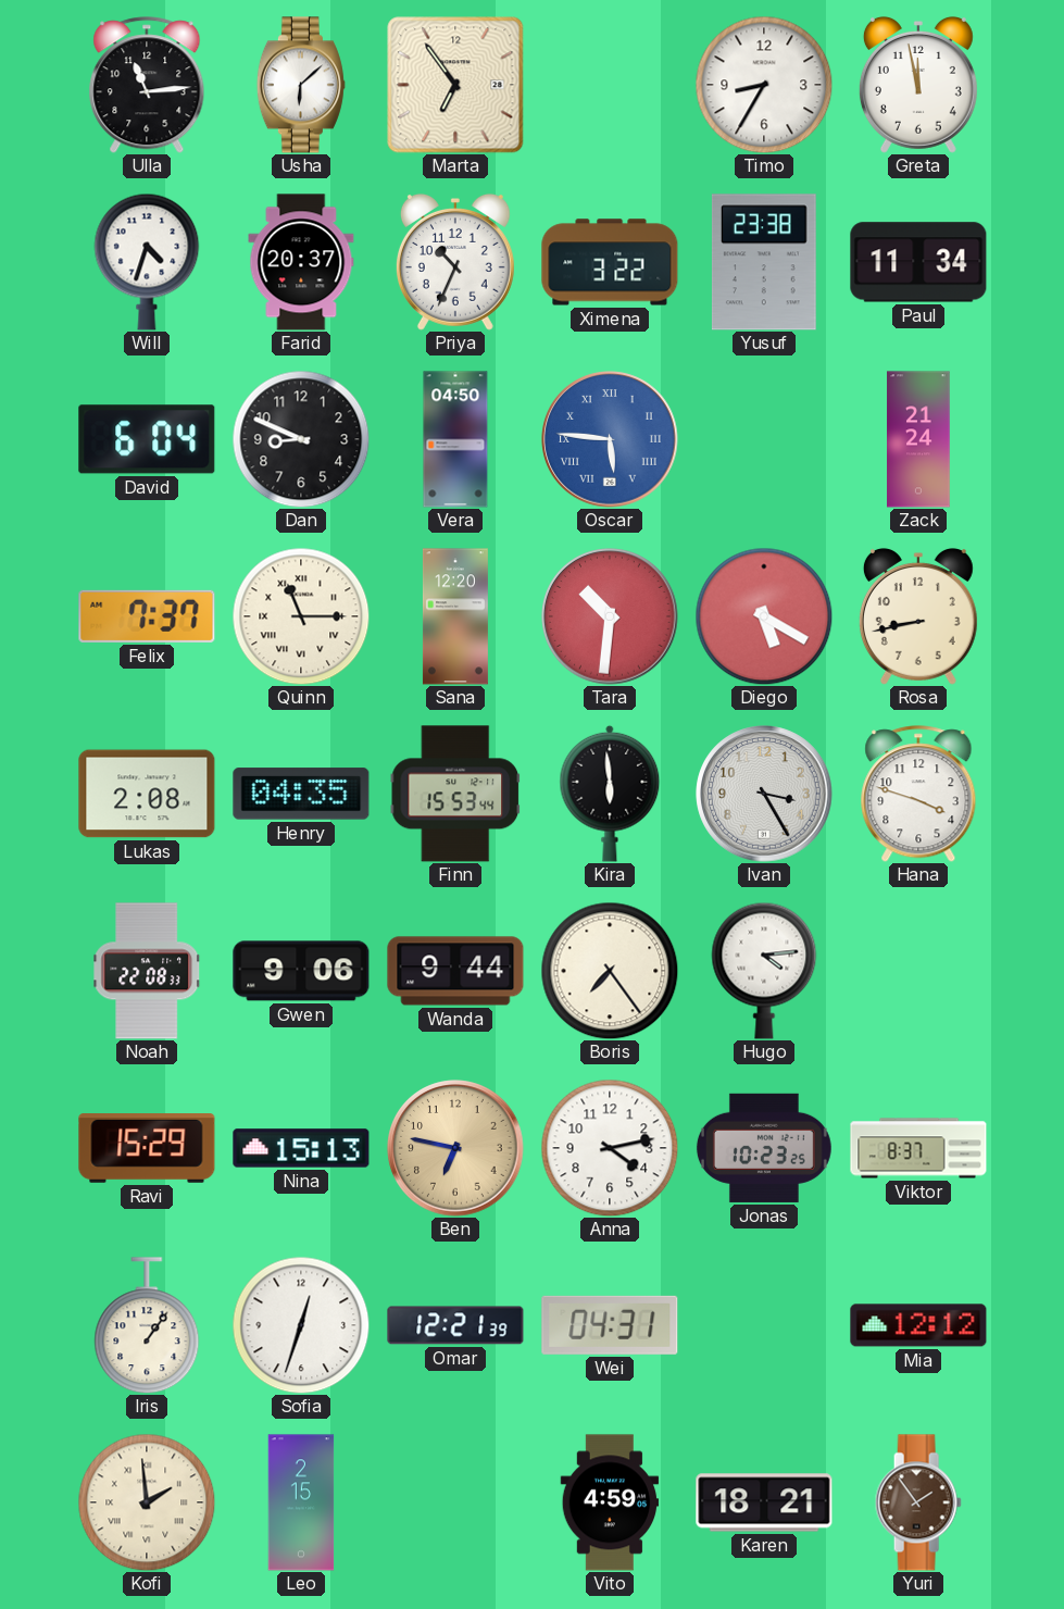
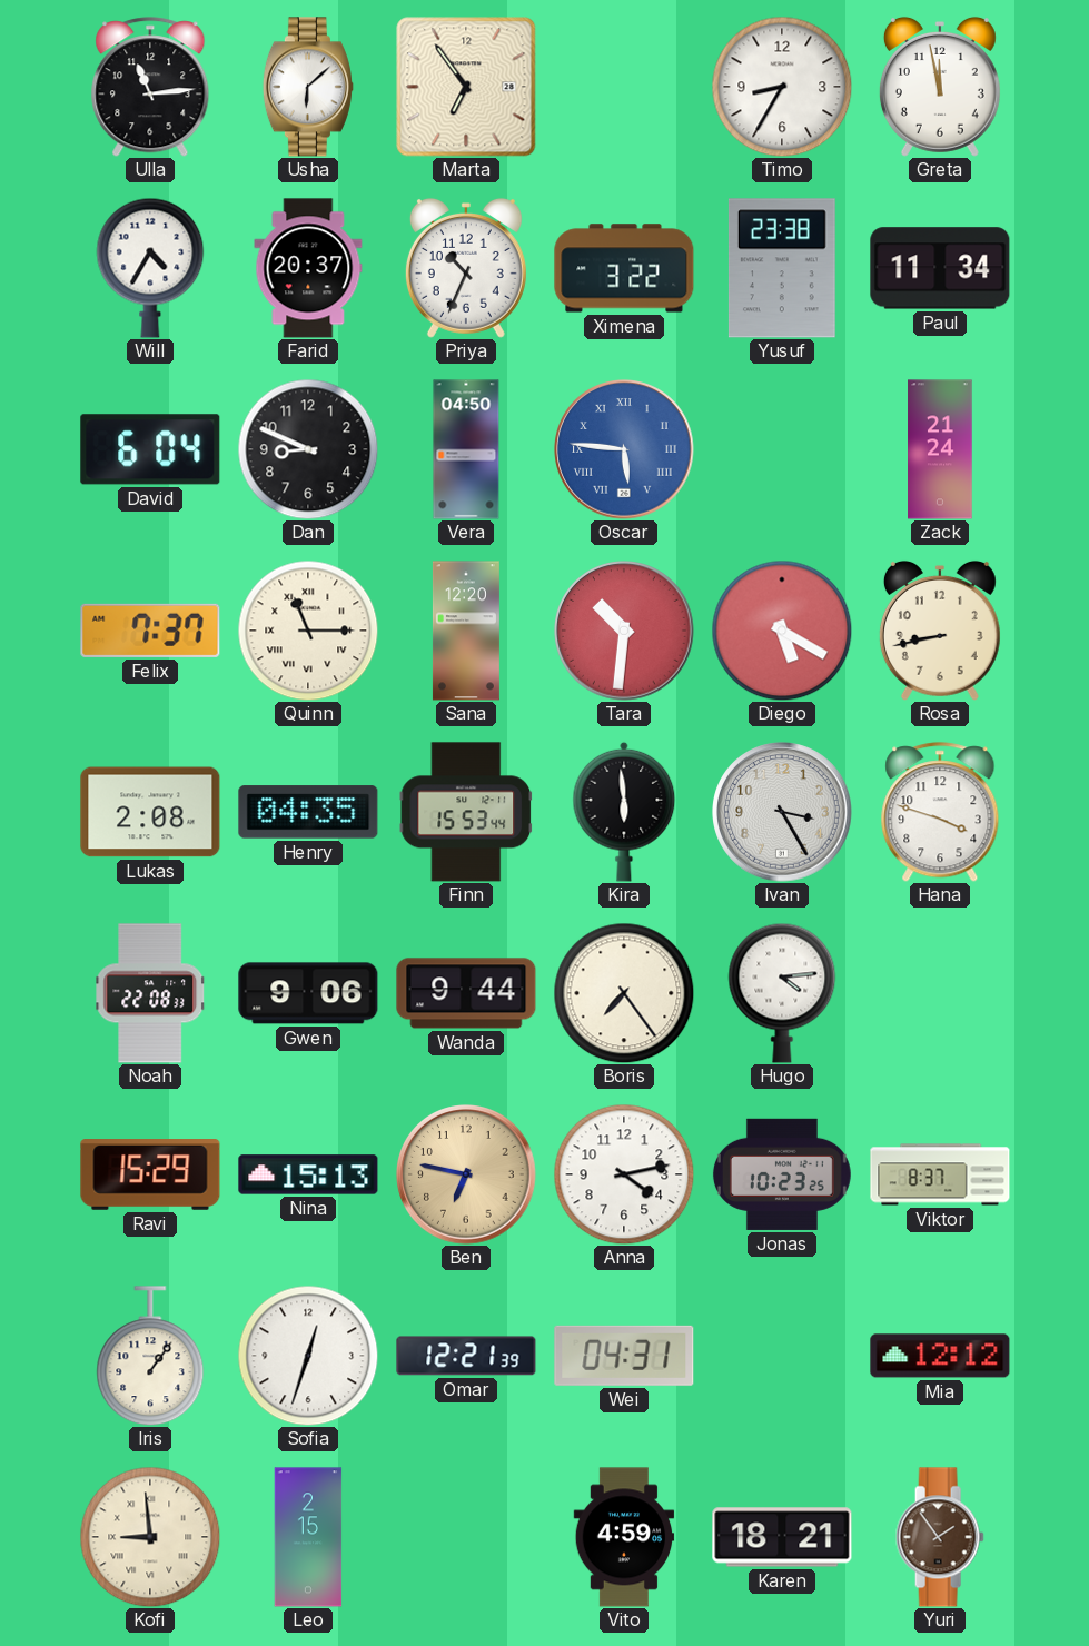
Will: 4:33 -> 4:35 (150, 268)
Kofi: 1:59 -> 8:59 (150, 1537)
